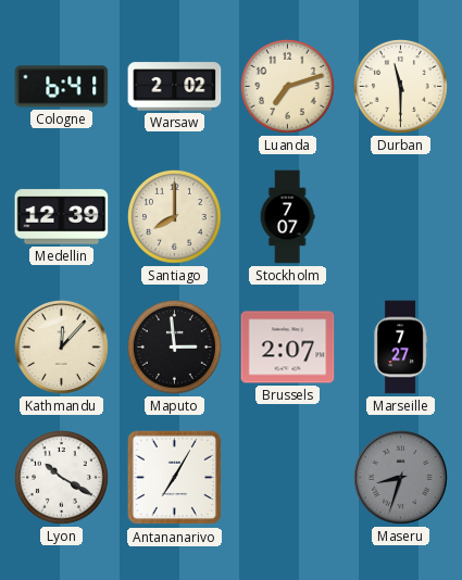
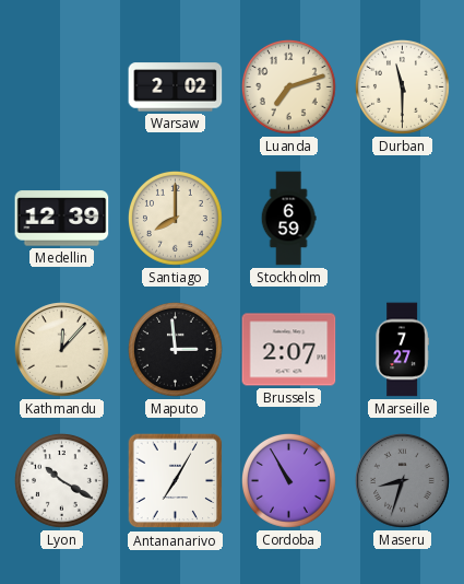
Cologne: 6:41 -> none (62, 87)
Stockholm: 7:07 -> 6:59 (288, 219)
Cordoba: none -> 10:55 (288, 480)
